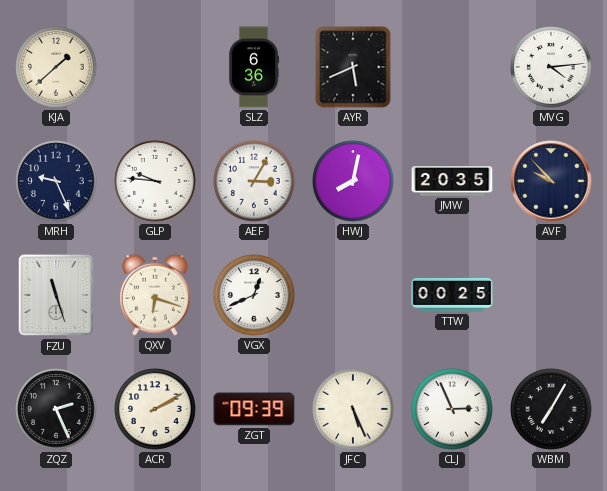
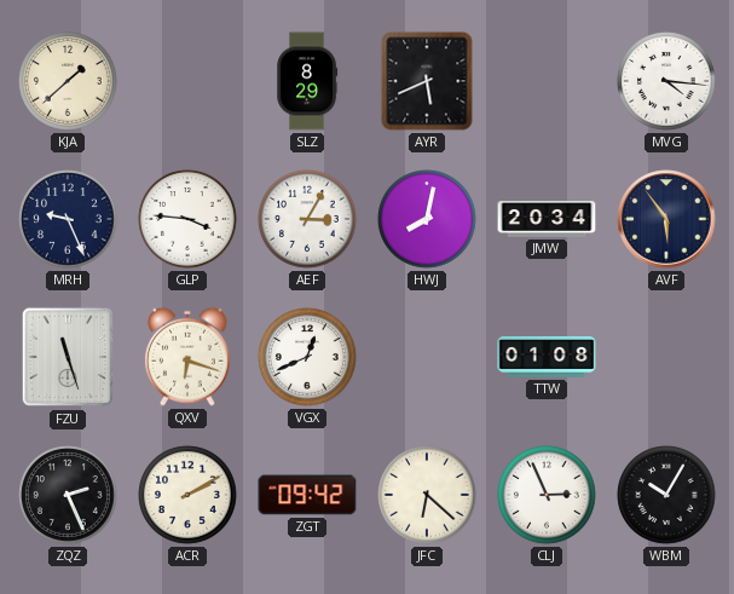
SLZ: 6:36 -> 8:29 (307, 81)
MVG: 4:14 -> 4:16 (666, 81)
GLP: 9:46 -> 3:46 (187, 219)
JMW: 20:35 -> 20:34 (547, 220)
AVF: 9:53 -> 5:54 (666, 219)
TTW: 00:25 -> 01:08 (547, 357)
ZGT: 09:39 -> 09:42 (307, 495)
JFC: 5:26 -> 6:22 (427, 495)
WBM: 7:05 -> 10:05 (666, 495)
